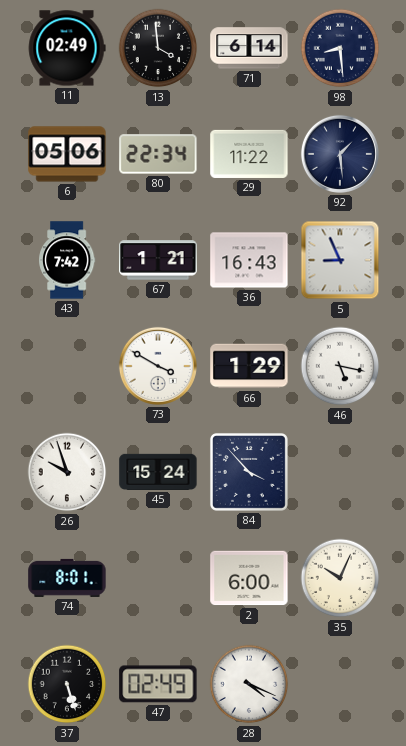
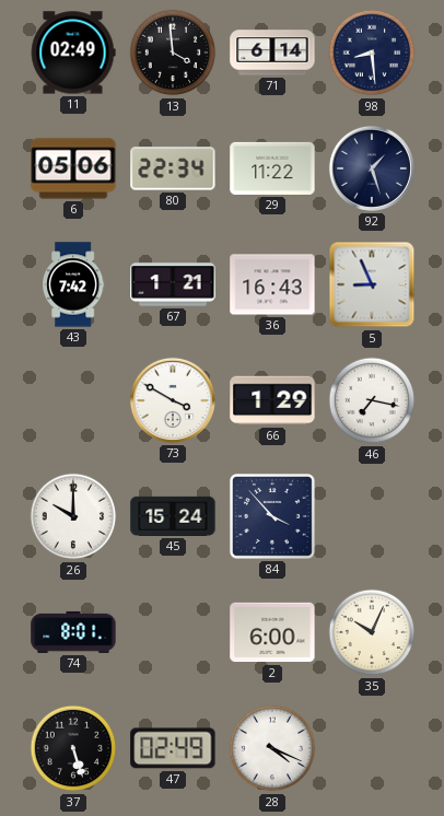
92: 1:29 -> 1:27 (372, 168)
46: 5:17 -> 7:17 (372, 400)
26: 9:57 -> 10:00 (73, 516)
